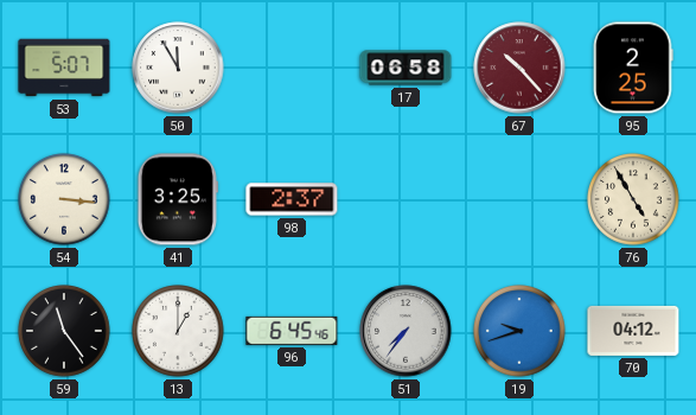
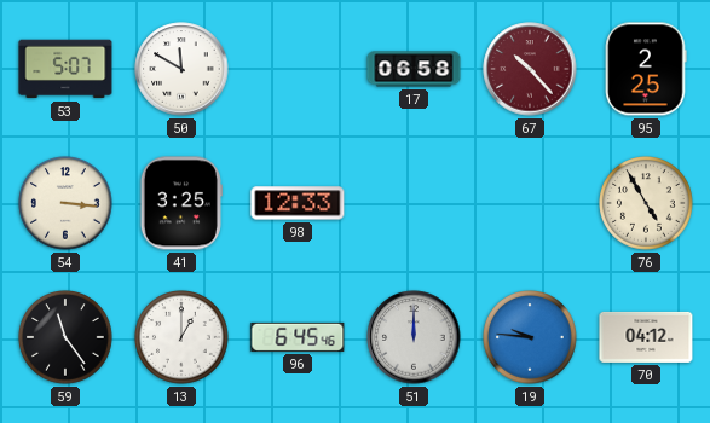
50: 11:55 -> 11:50 (181, 69)
98: 2:37 -> 12:33 (298, 203)
51: 7:36 -> 12:00 (414, 337)
19: 9:42 -> 9:46 (530, 337)
